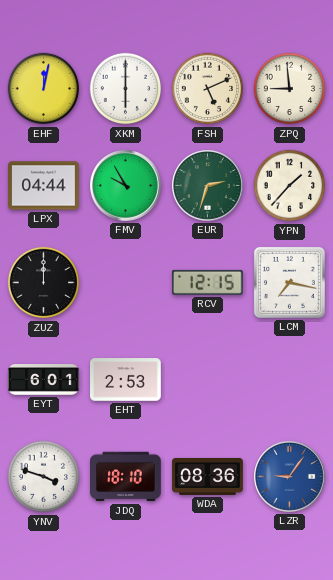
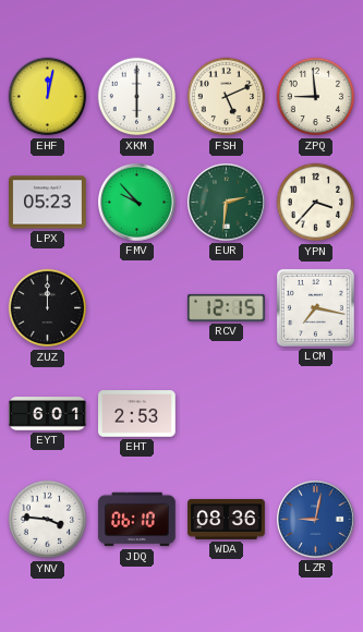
LPX: 04:44 -> 05:23 (48, 203)
FMV: 9:55 -> 9:53 (137, 203)
EUR: 2:33 -> 2:31 (227, 203)
YPN: 1:37 -> 3:37 (316, 203)
YNV: 3:48 -> 3:46 (48, 520)
JDQ: 18:10 -> 06:10 (137, 520)
LZR: 9:06 -> 9:02 (316, 520)
